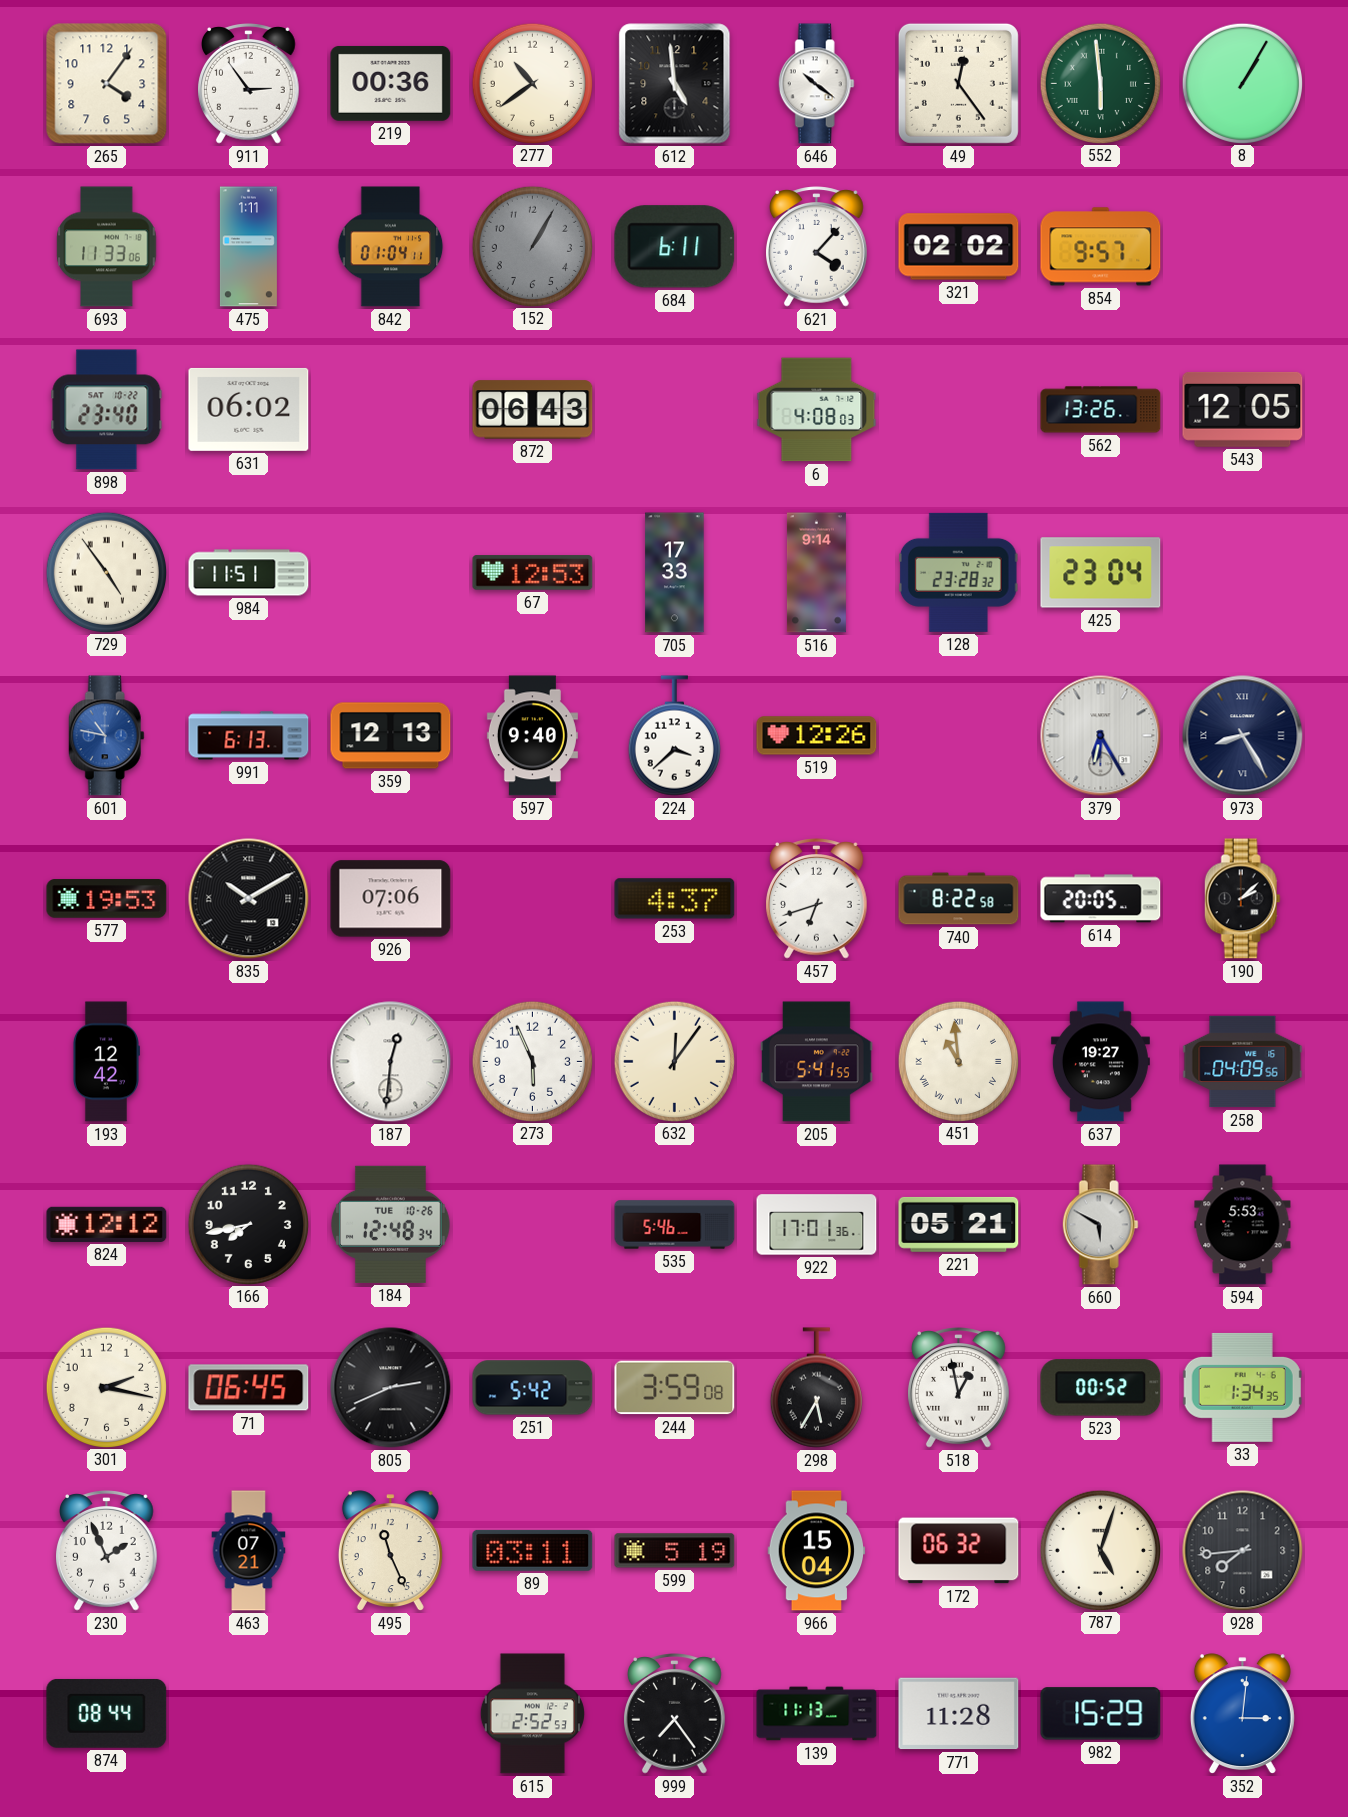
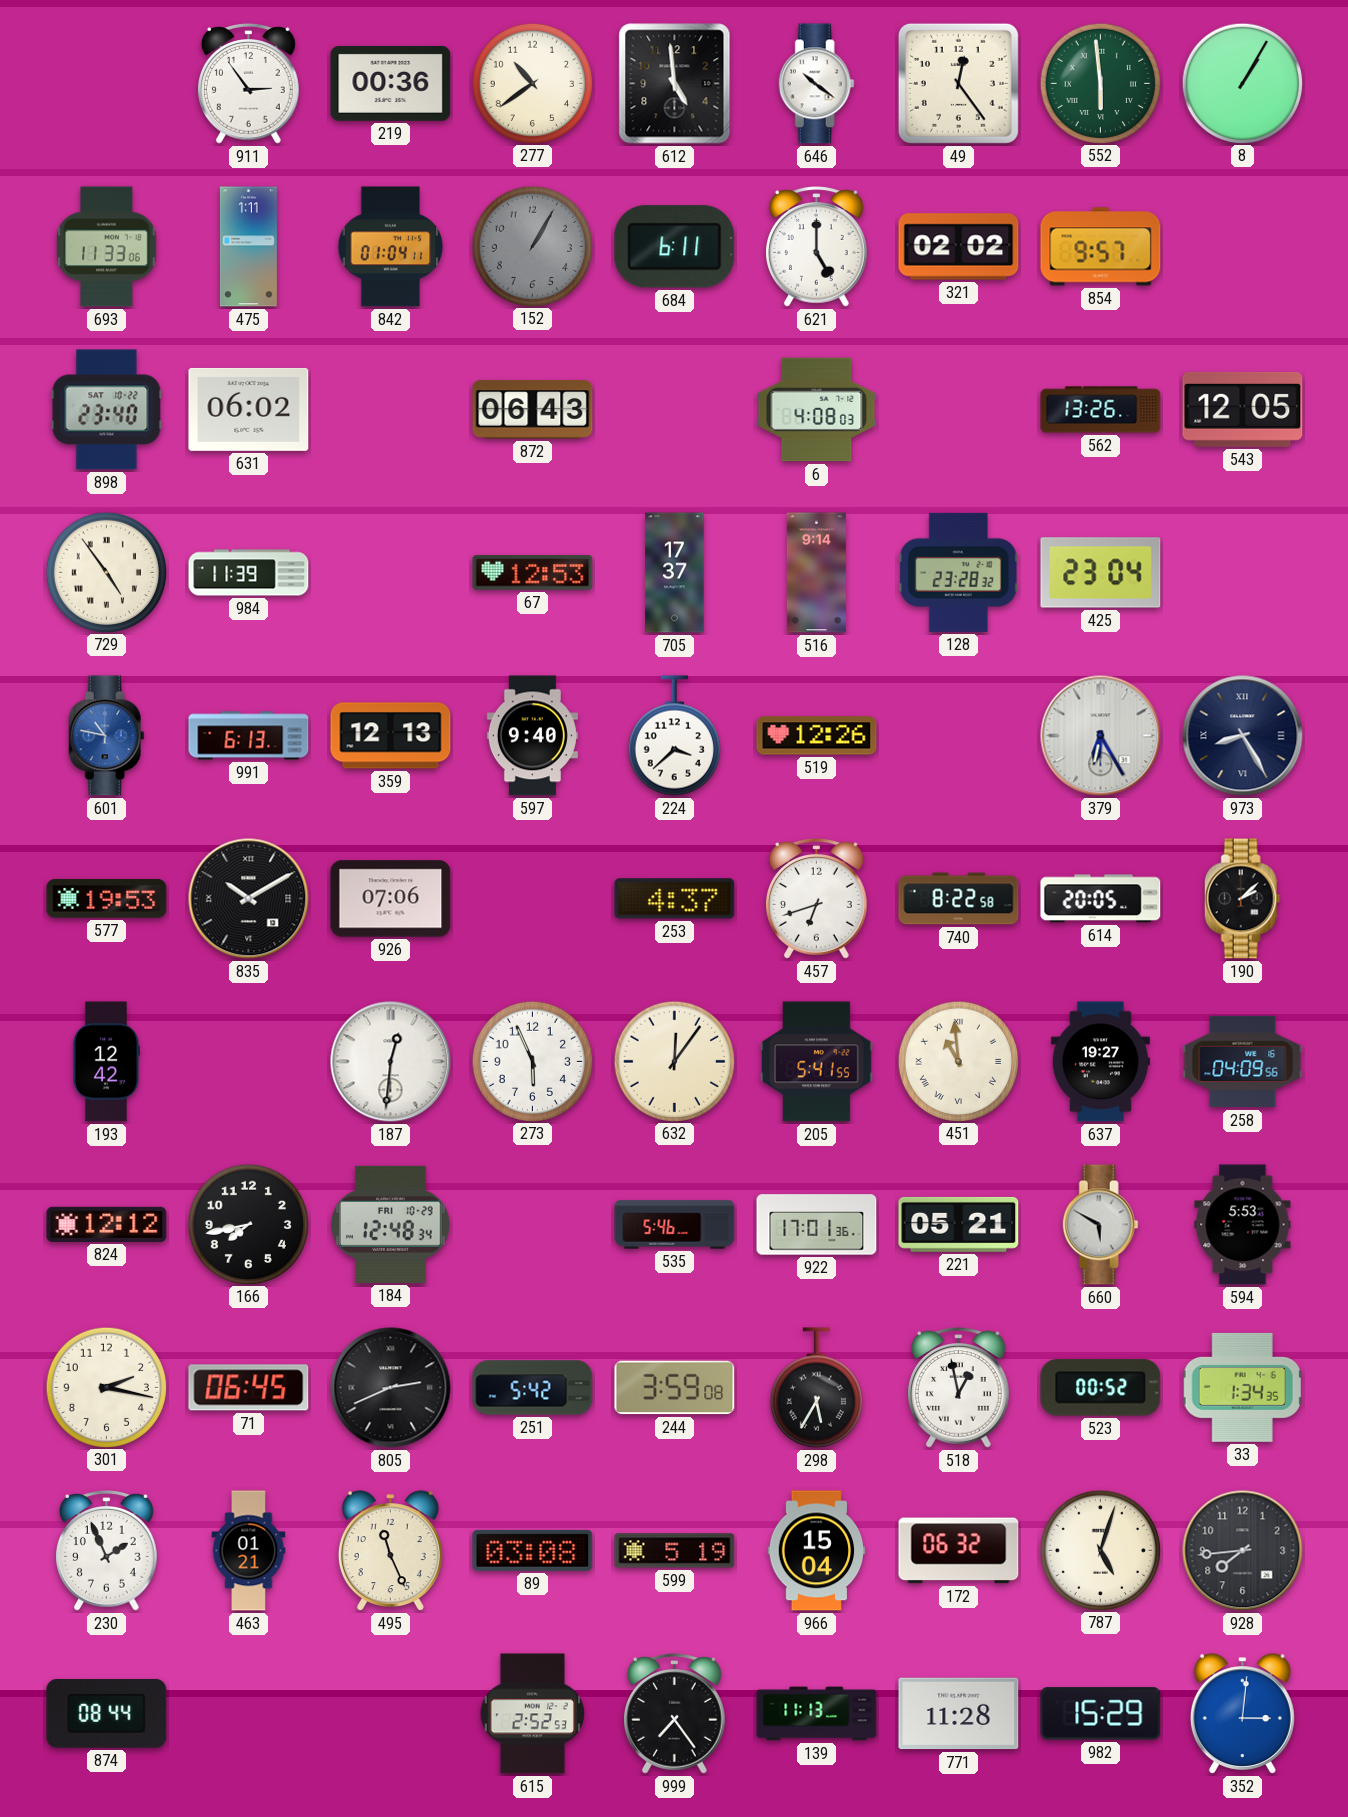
265: 4:06 -> none (107, 84)
621: 4:07 -> 5:00 (817, 247)
984: 11:51 -> 11:39 (249, 573)
705: 17:33 -> 17:37 (675, 573)
184 date: TUE 10-26 -> FRI 10-29 (390, 1224)
463: 07:21 -> 01:21 (249, 1551)
89: 03:11 -> 03:08 (533, 1550)
